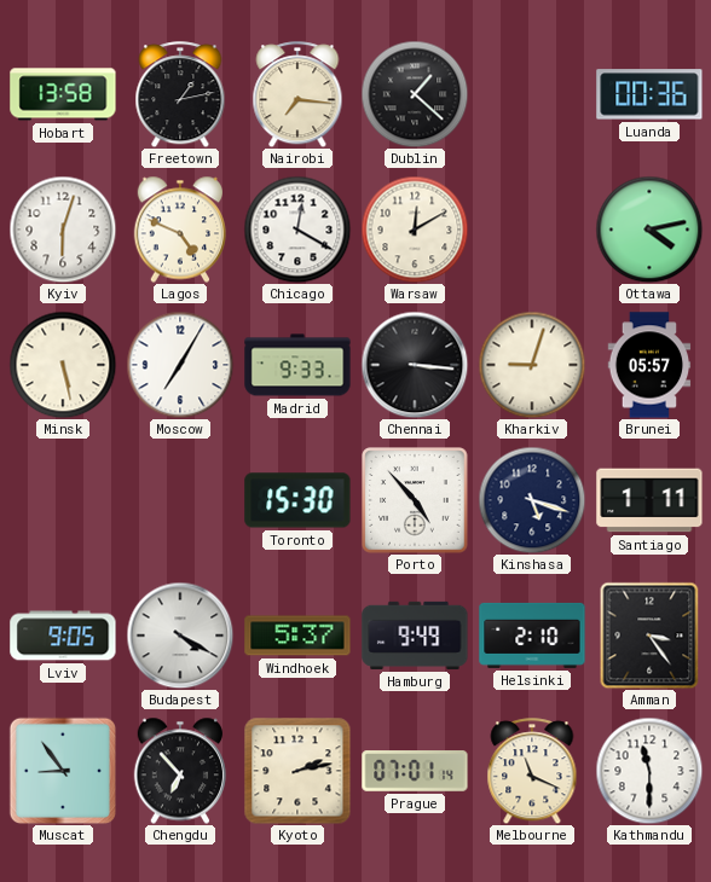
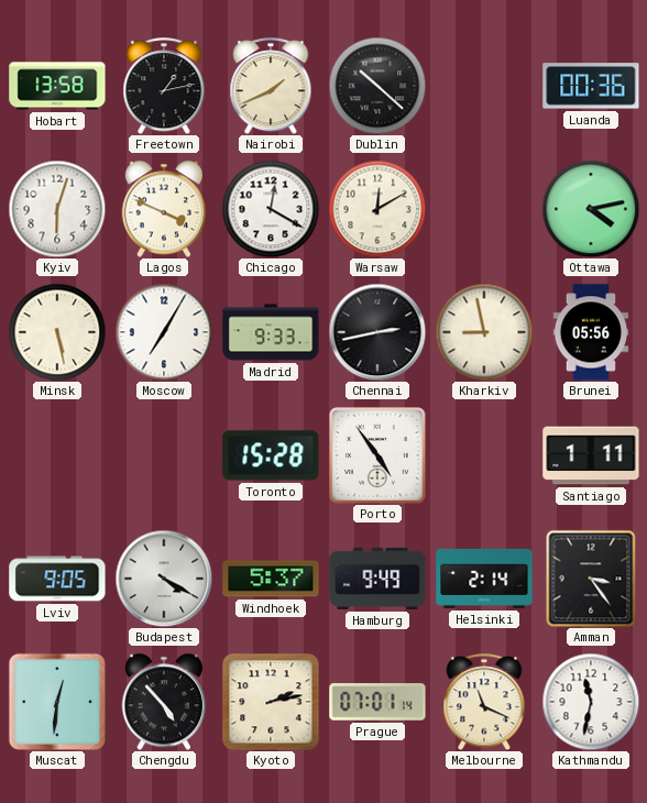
Nairobi: 7:16 -> 1:41 (271, 86)
Dublin: 1:22 -> 10:22 (377, 86)
Lagos: 4:49 -> 3:49 (164, 209)
Chennai: 3:16 -> 2:43 (377, 332)
Kharkiv: 9:03 -> 8:58 (484, 332)
Brunei: 05:57 -> 05:56 (591, 332)
Toronto: 15:30 -> 15:28 (271, 455)
Porto: 4:53 -> 4:54 (377, 455)
Kinshasa: 5:18 -> none (532, 500)
Helsinki: 2:10 -> 2:14 (484, 579)
Muscat: 8:54 -> 12:31 (56, 701)
Chengdu: 6:53 -> 4:53 (164, 702)
Kathmandu: 11:30 -> 11:32 (591, 702)
